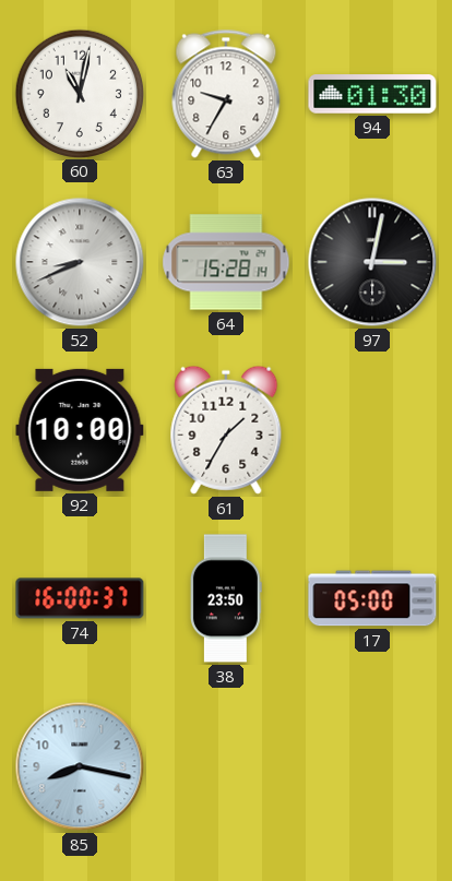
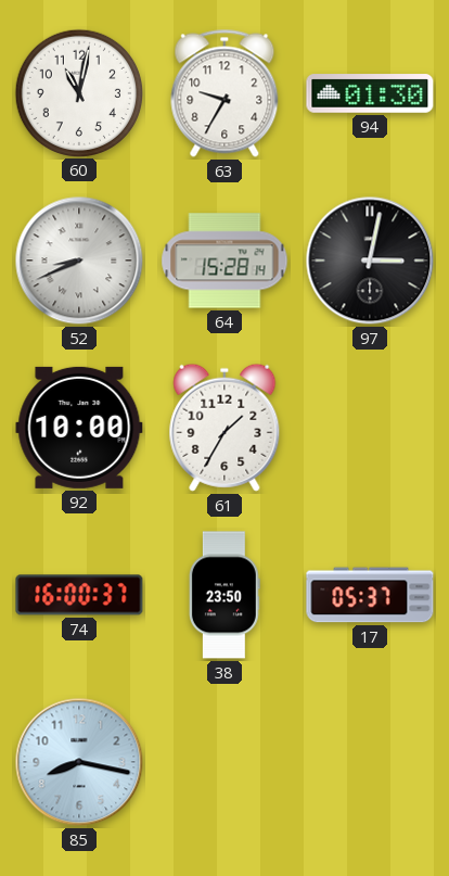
17: 05:00 -> 05:37 (370, 595)
